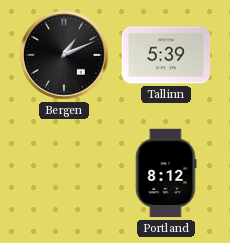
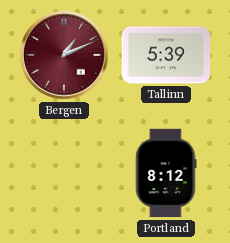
Bergen dial: black -> burgundy (64, 55)
